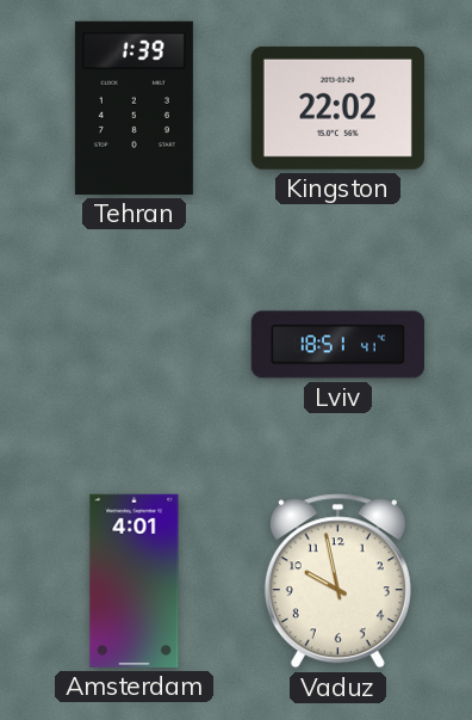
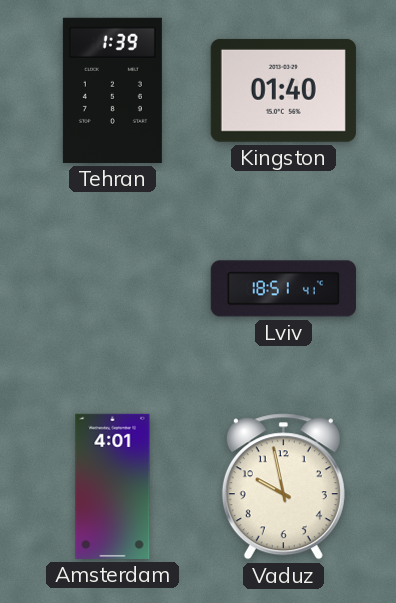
Kingston: 22:02 -> 01:40 (283, 90)
